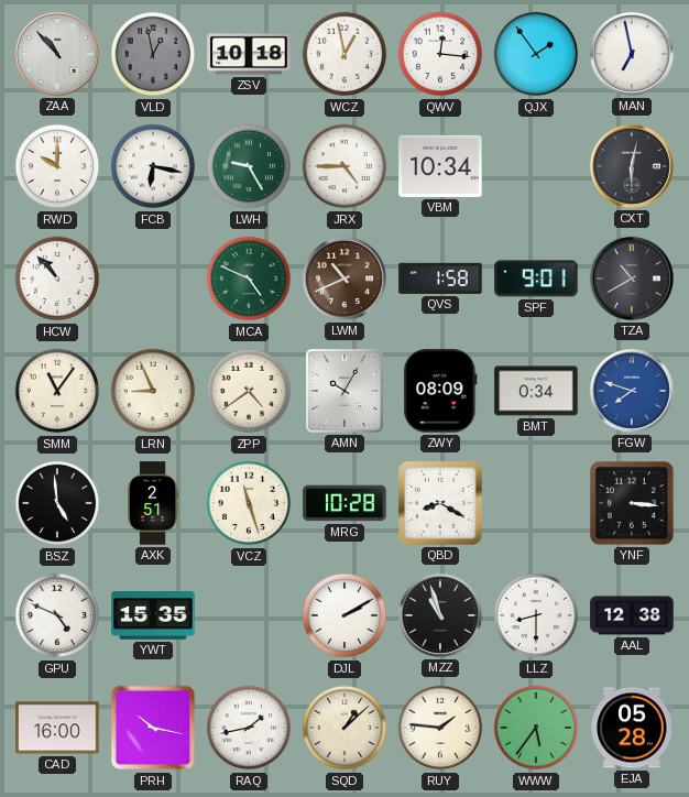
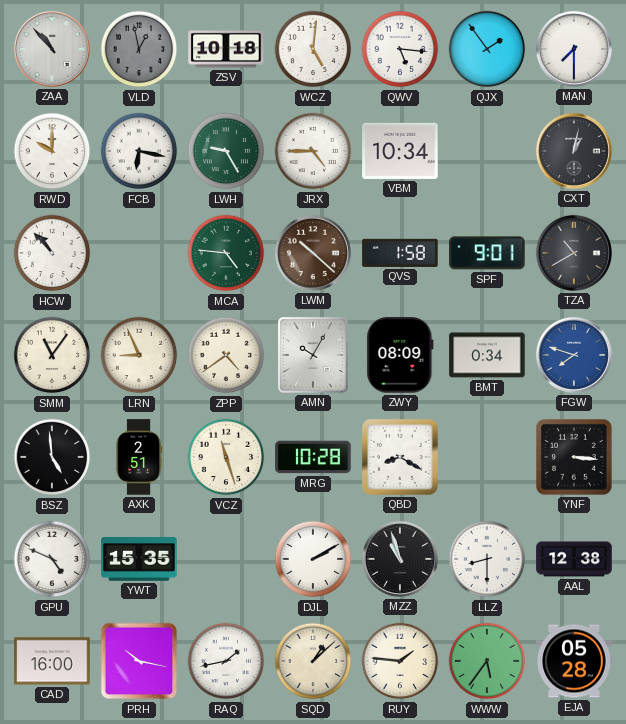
WCZ: 12:58 -> 5:01 (313, 49)
QWV: 12:16 -> 5:16 (400, 49)
MAN: 6:58 -> 7:30 (574, 49)
CXT: 6:02 -> 1:02 (574, 151)
MCA: 4:49 -> 4:46 (226, 253)
LWM: 10:41 -> 10:22 (313, 253)
